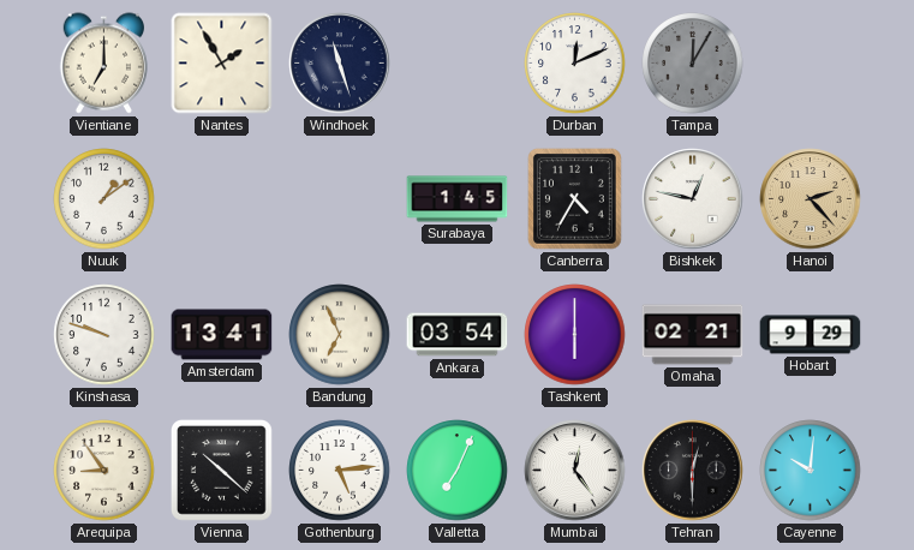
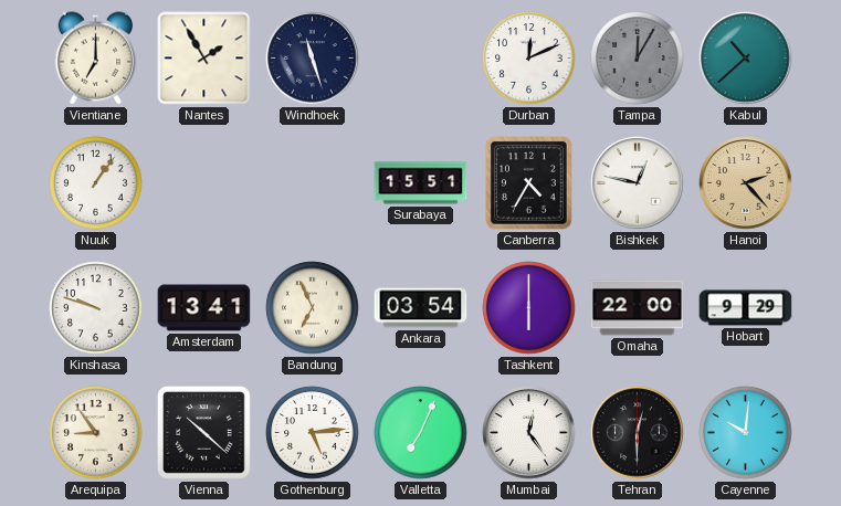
Kabul: none -> 10:38 (746, 59)
Nuuk: 1:09 -> 1:06 (96, 183)
Surabaya: 1:45 -> 15:51 (421, 183)
Omaha: 02:21 -> 22:00 (638, 308)
